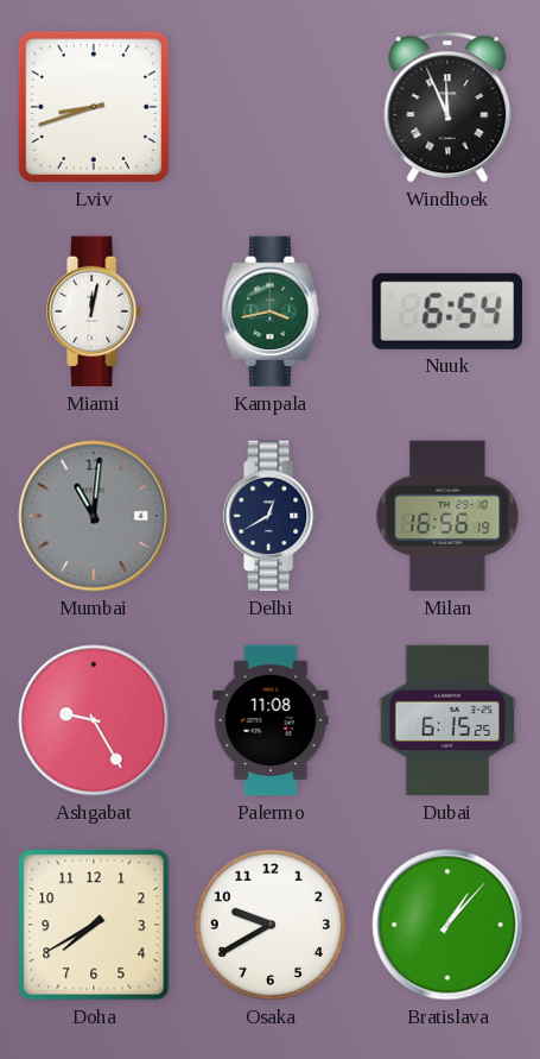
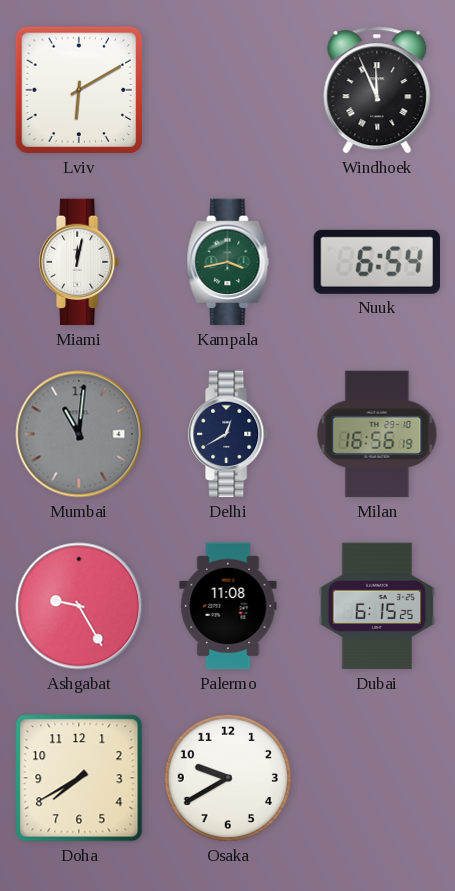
Lviv: 8:42 -> 6:10 (79, 90)
Bratislava: 1:07 -> none (447, 925)
